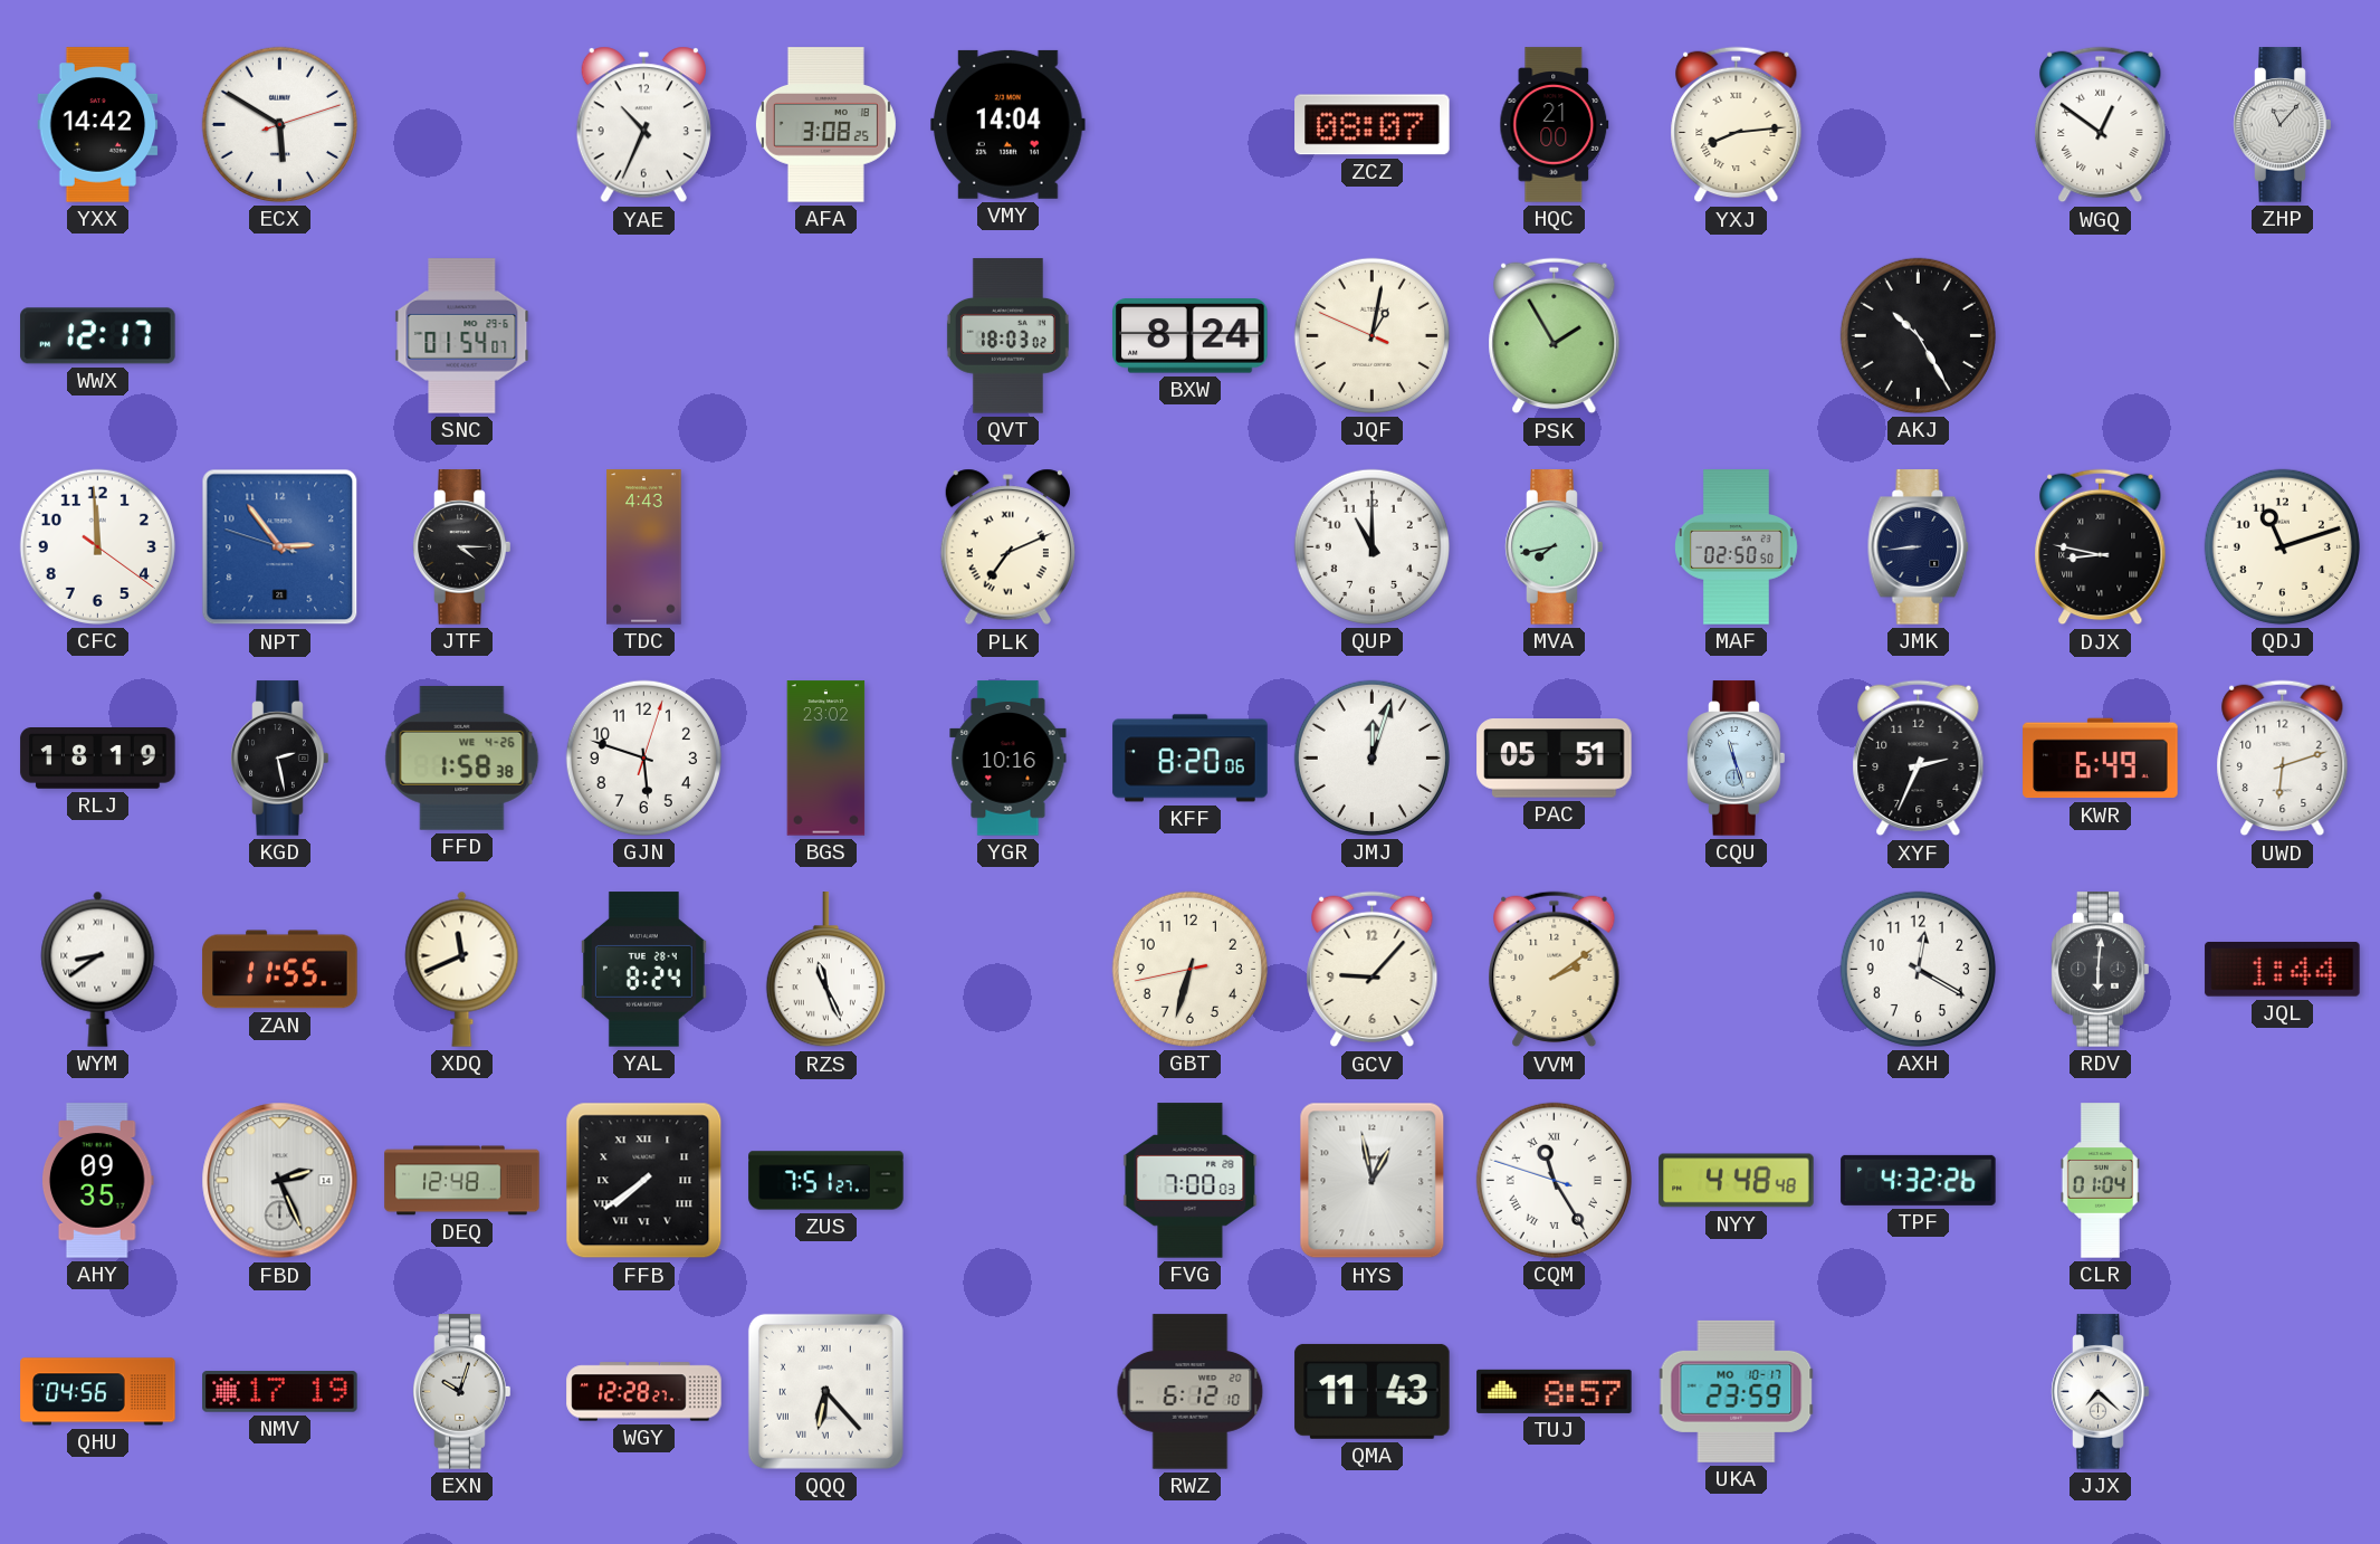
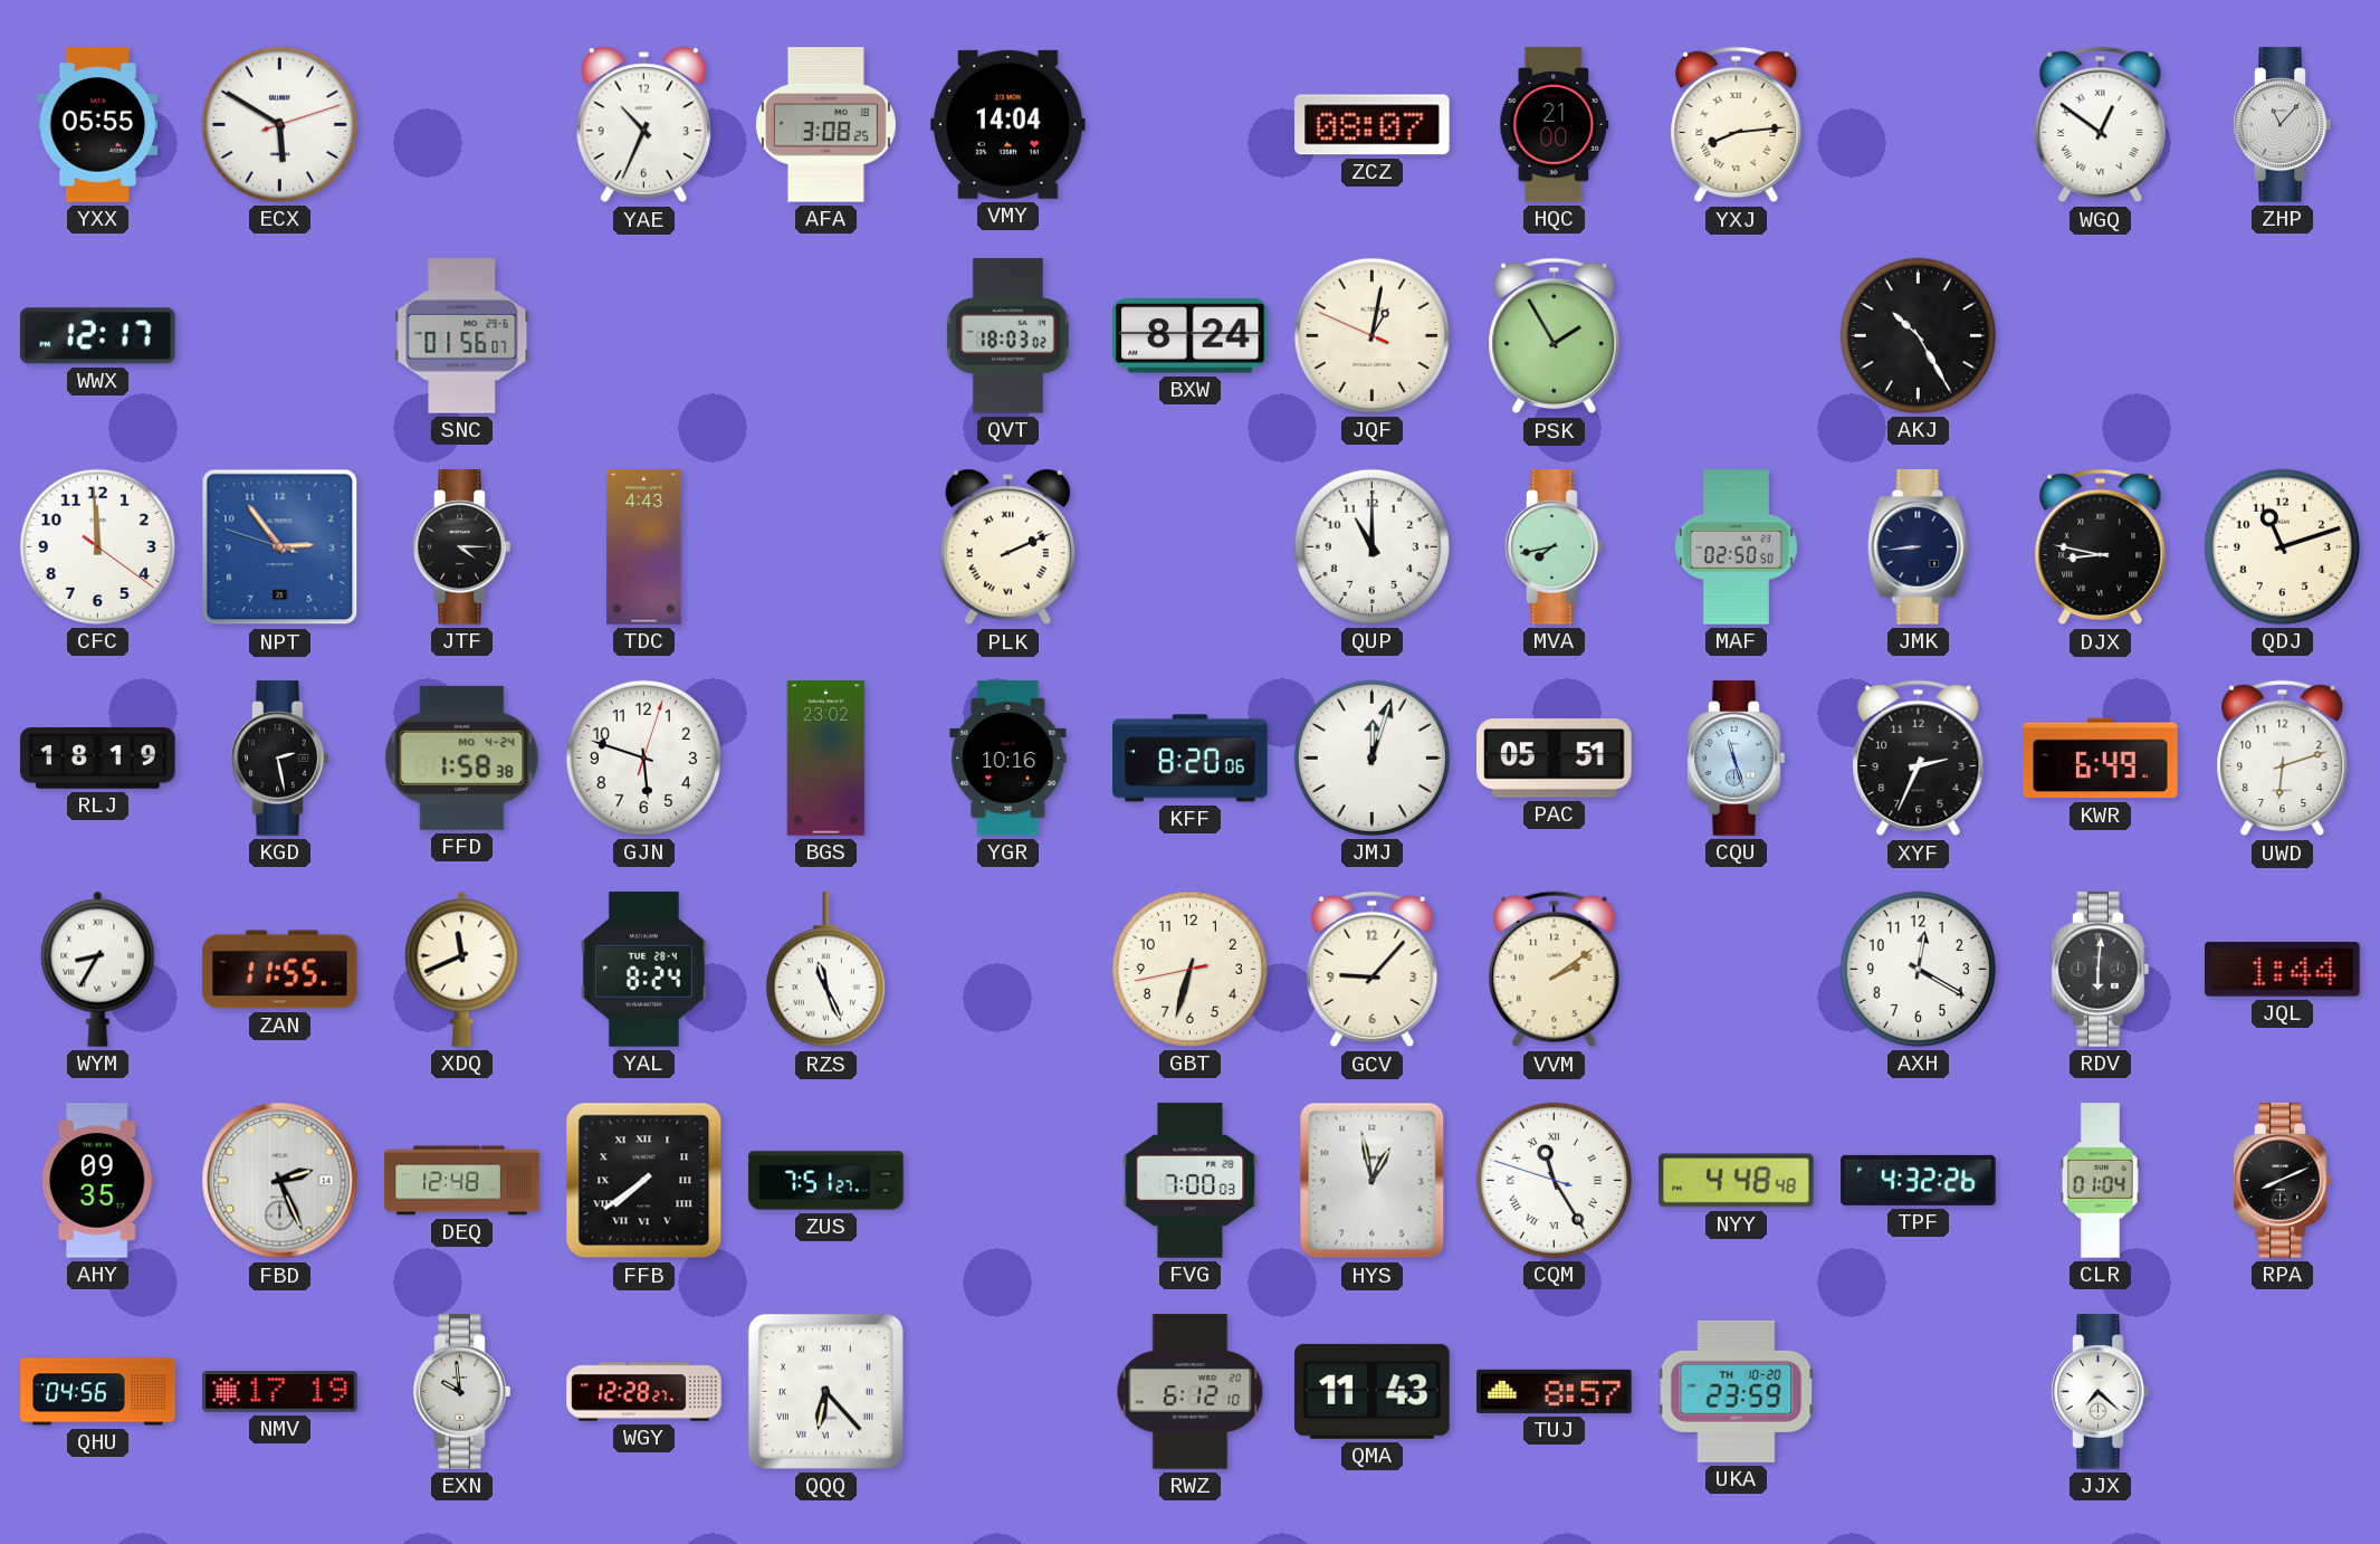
YXX: 14:42 -> 05:55 (98, 125)
SNC: 01:54 -> 01:56 (462, 336)
PLK: 7:11 -> 2:11 (1007, 547)
FFD date: WE 4-26 -> MO 4-24 (462, 757)
WYM: 8:39 -> 8:35 (98, 969)
RPA: none -> 8:11 (2283, 1181)
EXN: 10:03 -> 9:59 (462, 1392)
UKA date: MO 10-17 -> TH 10-20 (1737, 1391)
